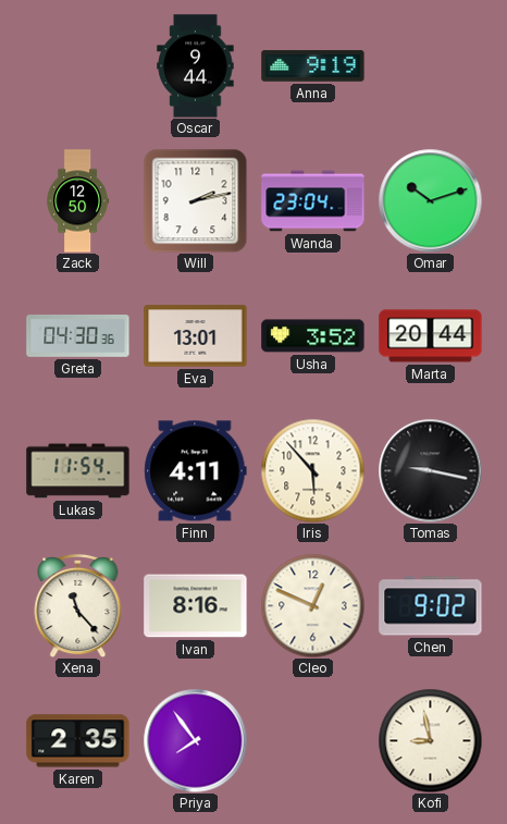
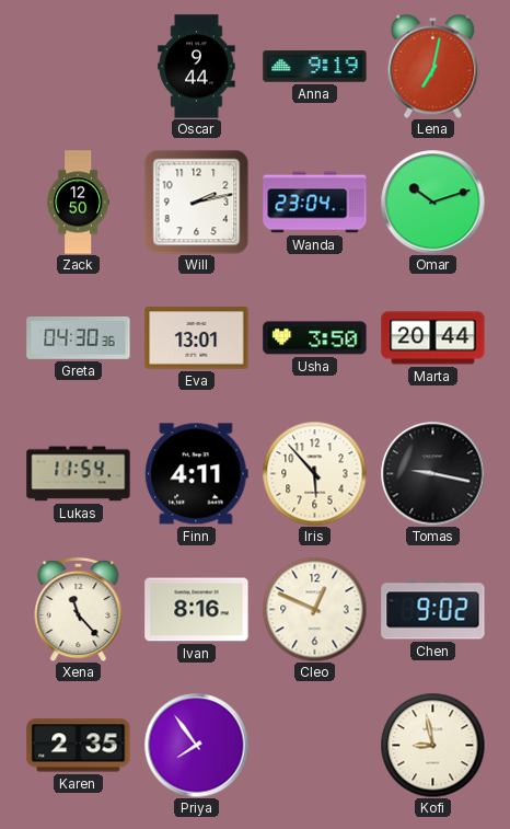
Lena: none -> 7:02 (433, 66)
Usha: 3:52 -> 3:50 (315, 338)
